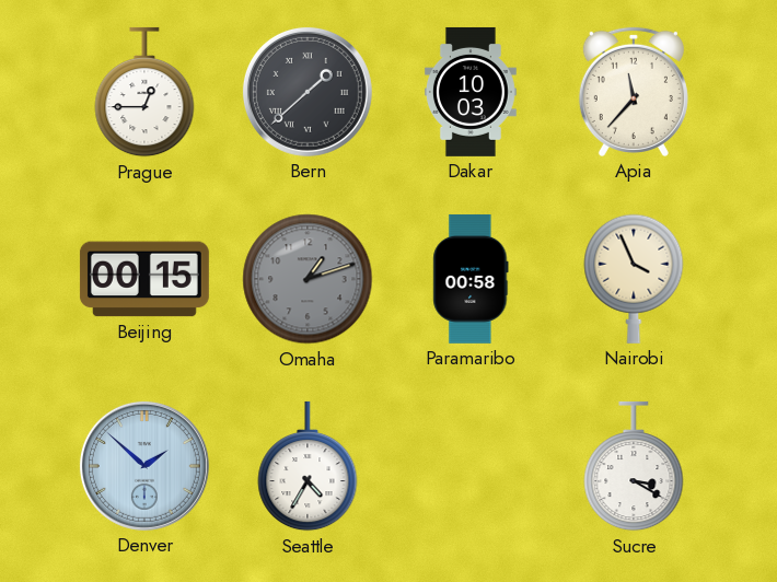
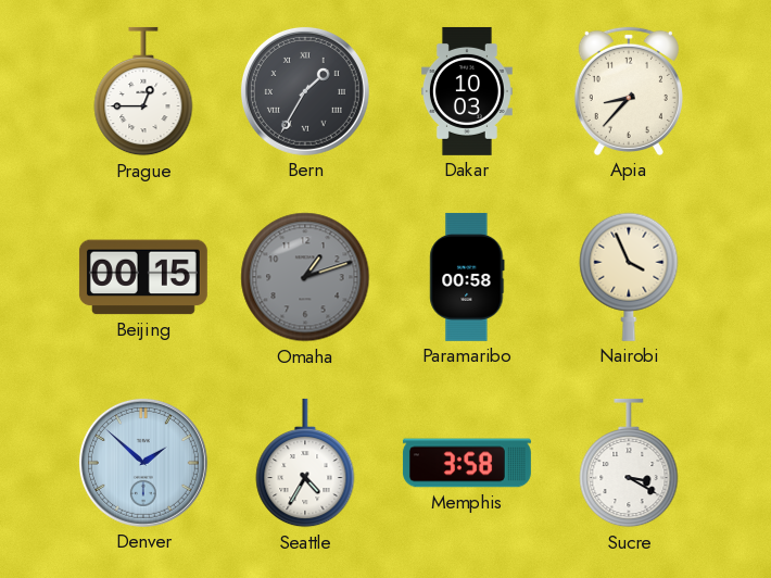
Bern: 1:38 -> 1:35 (305, 91)
Apia: 11:37 -> 8:37 (629, 91)
Memphis: none -> 3:58 (467, 463)
